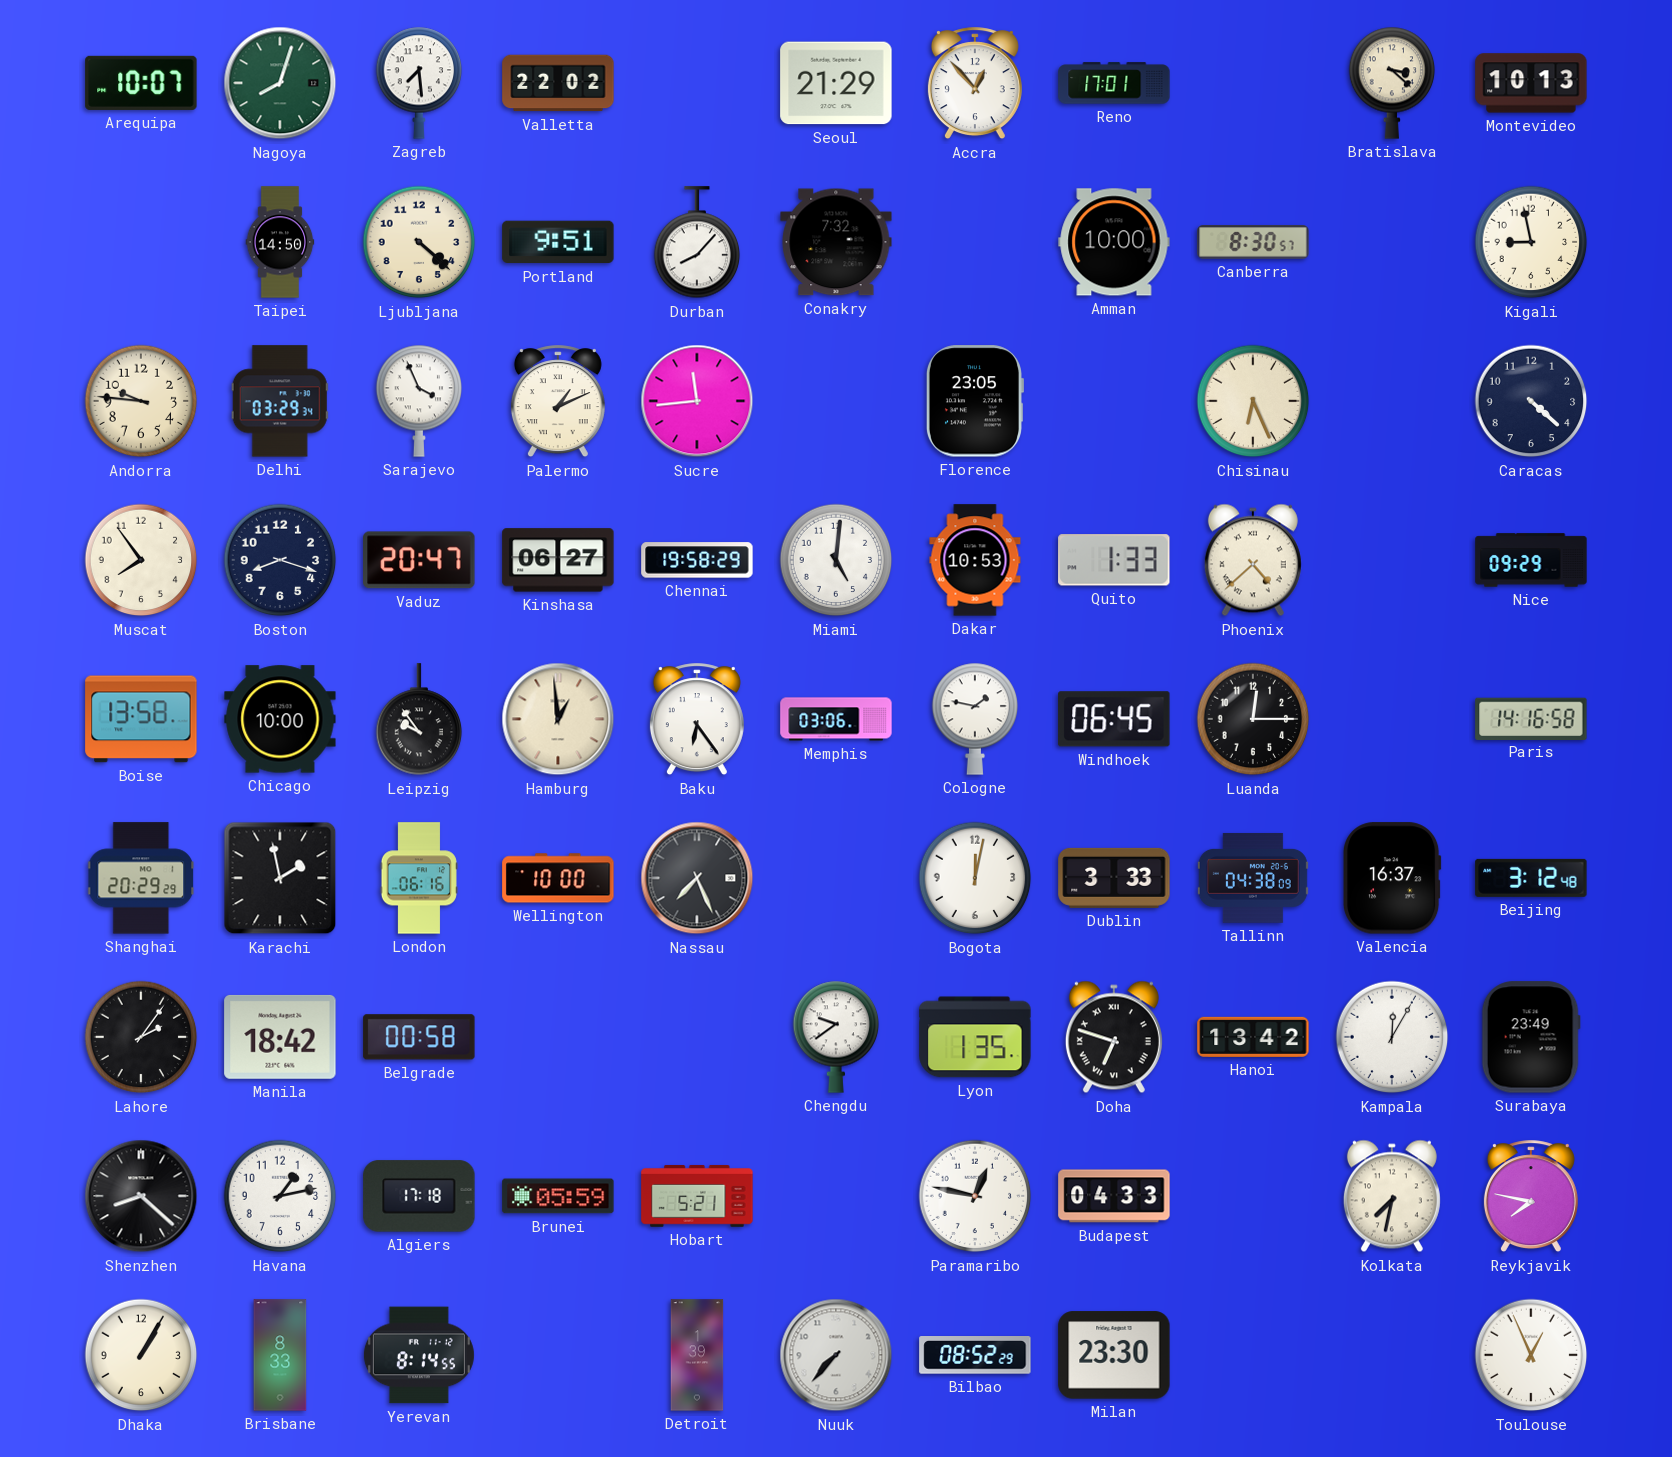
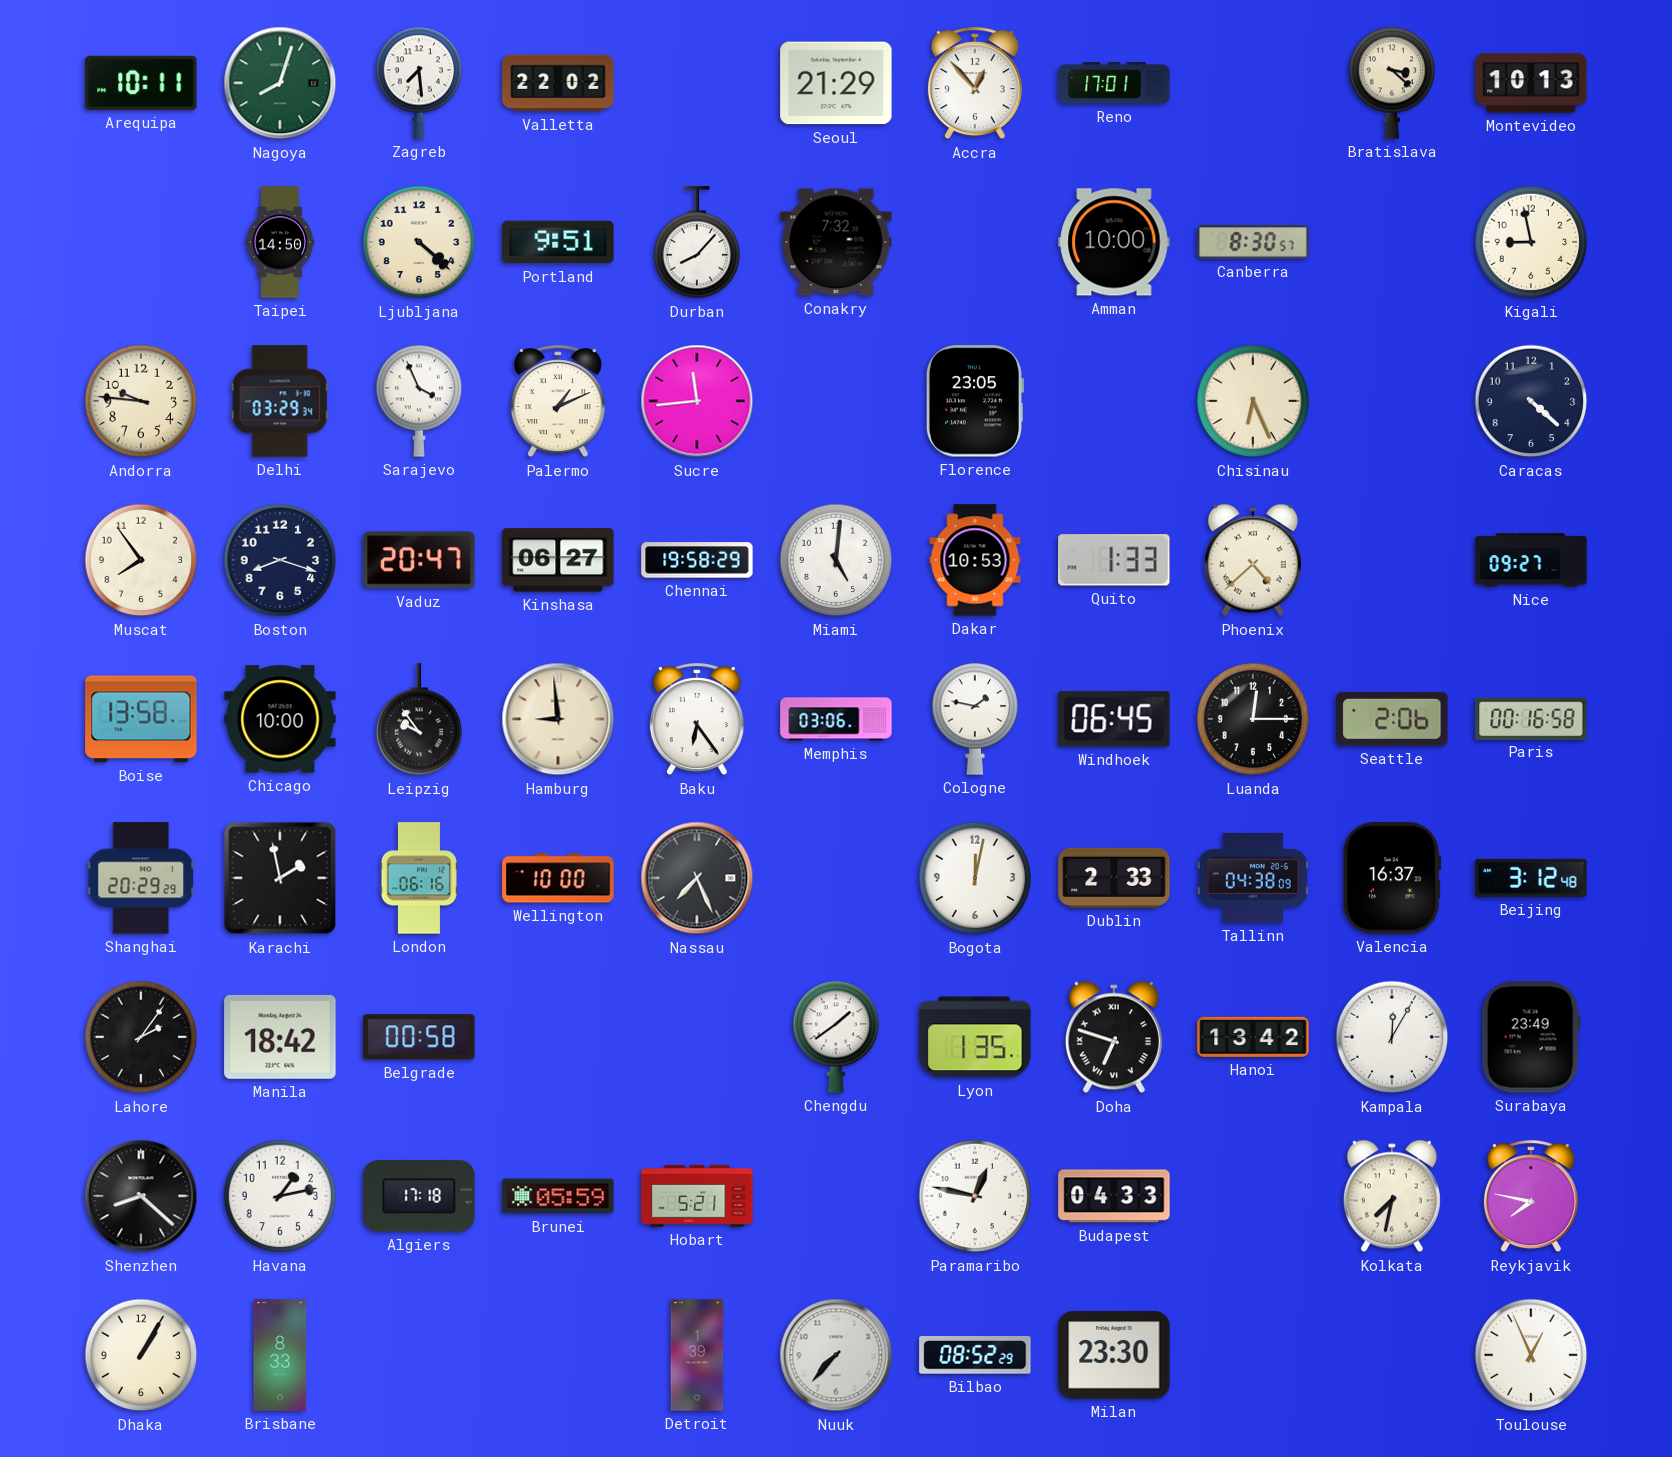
Arequipa: 10:07 -> 10:11 (141, 83)
Nice: 09:29 -> 09:27 (1531, 560)
Hamburg: 12:59 -> 8:59 (558, 719)
Seattle: none -> 2:06 (1392, 719)
Paris: 14:16 -> 00:16 (1531, 718)
Dublin: 3:33 -> 2:33 (1114, 878)
Chengdu: 9:39 -> 1:39 (836, 1037)
Yerevan: 8:14 -> none (419, 1355)
